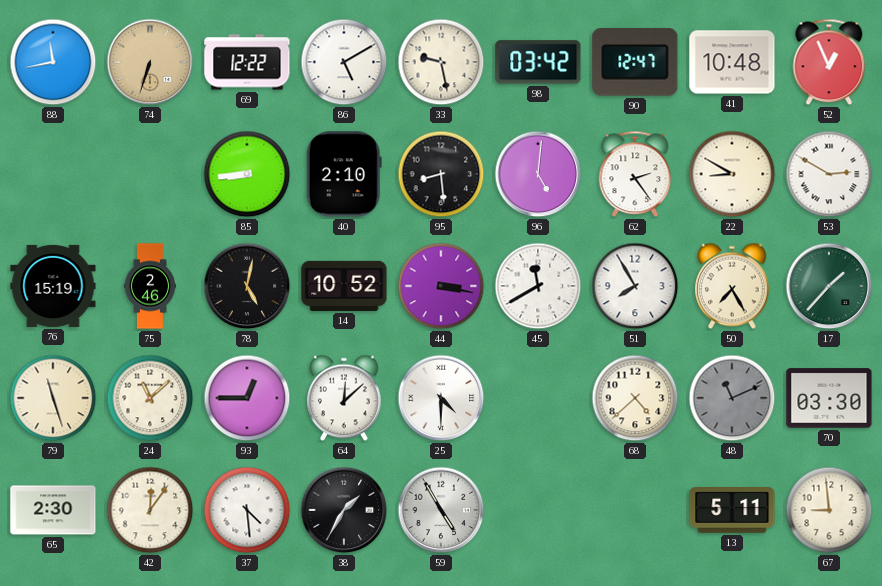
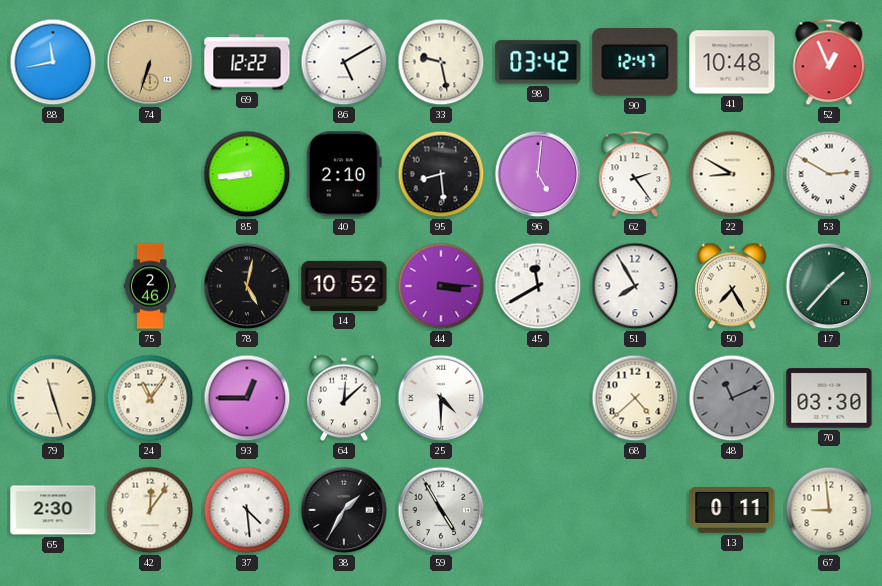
76: 15:19 -> none (53, 286)
44: 3:17 -> 3:15 (441, 286)
24: 11:08 -> 11:06 (150, 398)
13: 5:11 -> 0:11 (732, 511)
